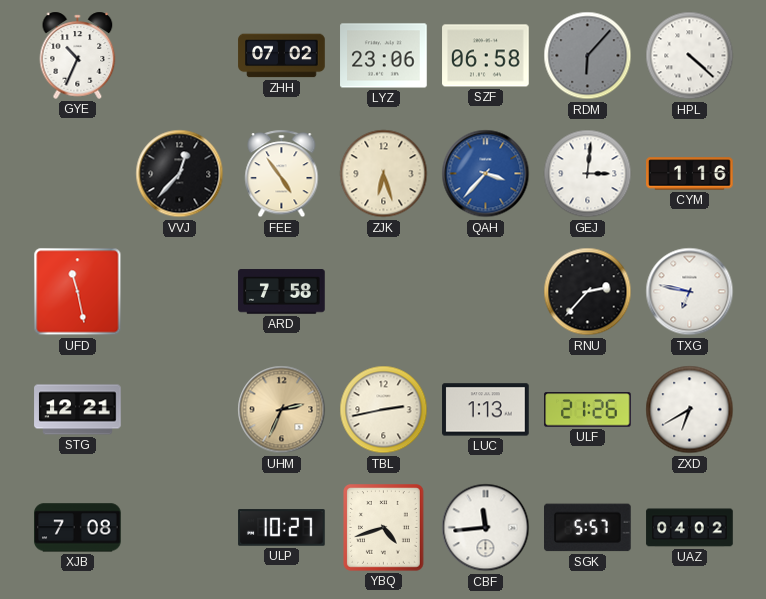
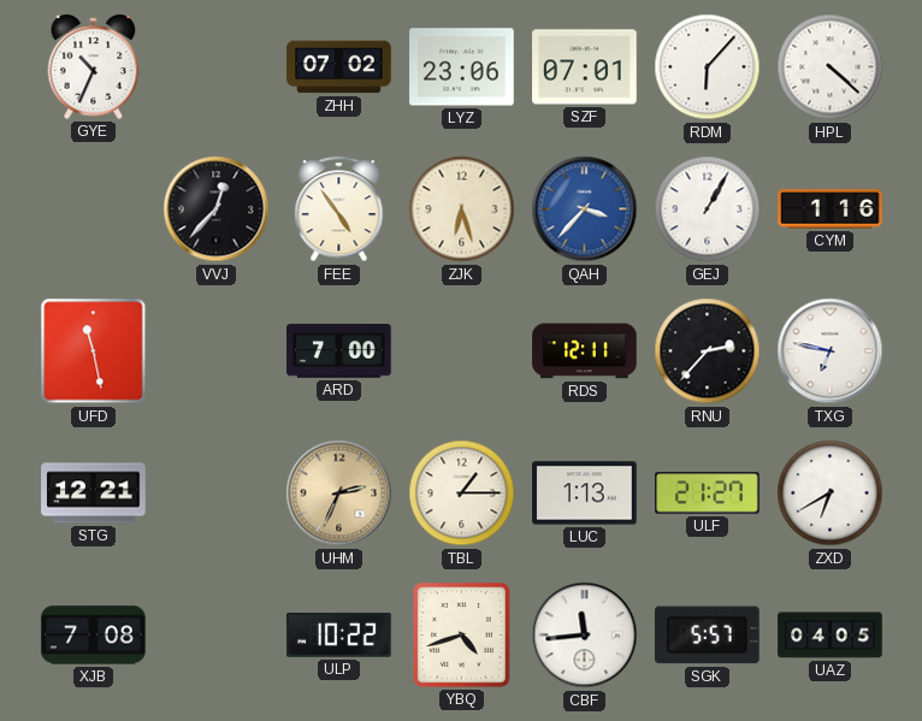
SZF: 06:58 -> 07:01 (585, 67)
RDM dial: grey -> white (708, 67)
GEJ: 3:01 -> 1:05 (708, 209)
ARD: 7:58 -> 7:00 (339, 351)
RDS: none -> 12:11 (585, 351)
TBL: 2:43 -> 1:15 (462, 494)
ULF: 21:26 -> 21:27 (708, 494)
ULP: 10:27 -> 10:22 (339, 636)
UAZ: 04:02 -> 04:05 (831, 636)
